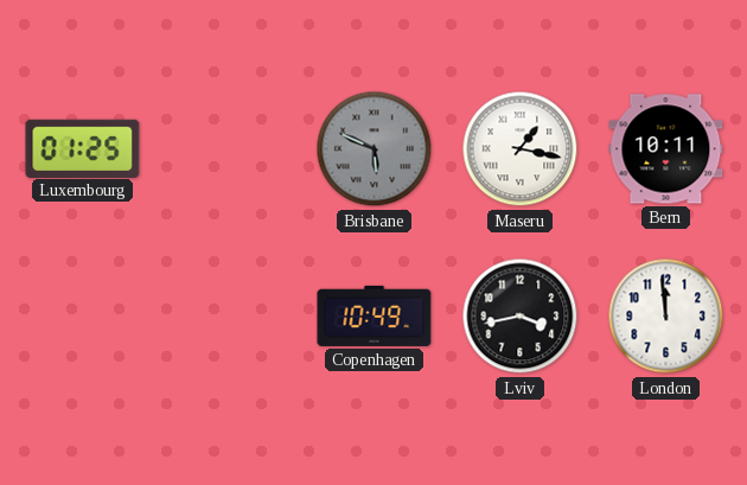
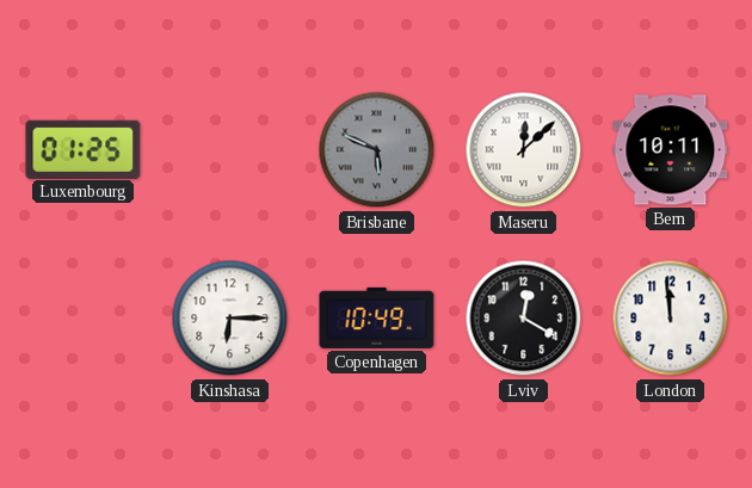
Maseru: 1:17 -> 12:08 (524, 150)
Kinshasa: none -> 6:15 (230, 319)
Lviv: 3:43 -> 12:20 (524, 319)
